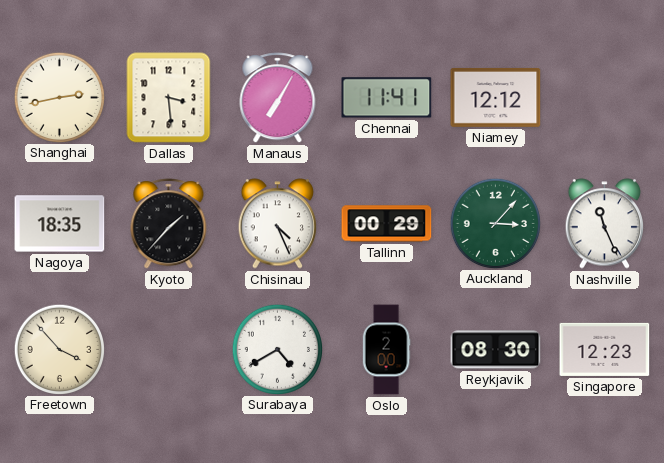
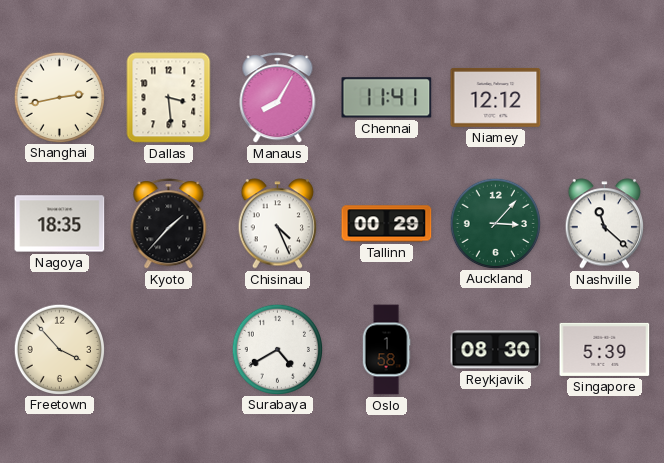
Manaus: 7:05 -> 8:05 (278, 98)
Nashville: 11:26 -> 11:22 (605, 224)
Oslo: 2:00 -> 1:58 (386, 350)
Singapore: 12:23 -> 5:39 (605, 349)
